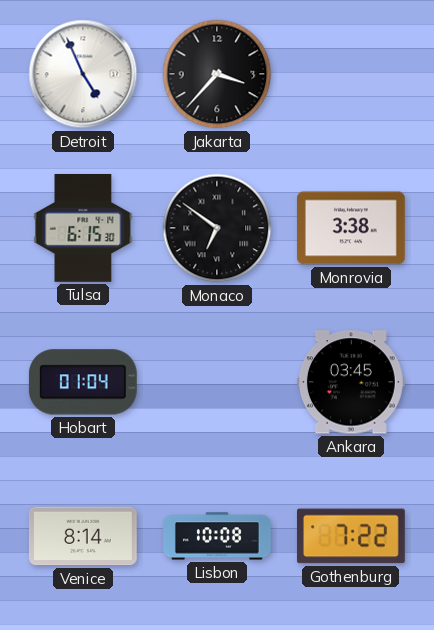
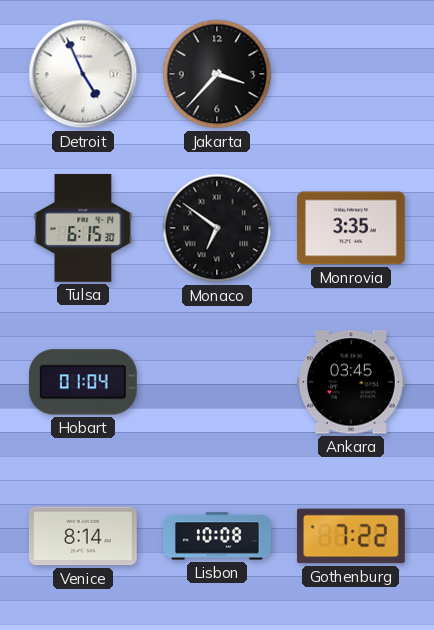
Monrovia: 3:38 -> 3:35 (351, 228)
